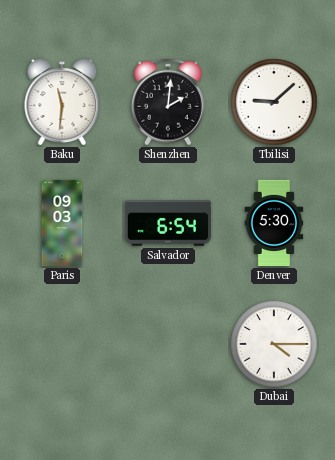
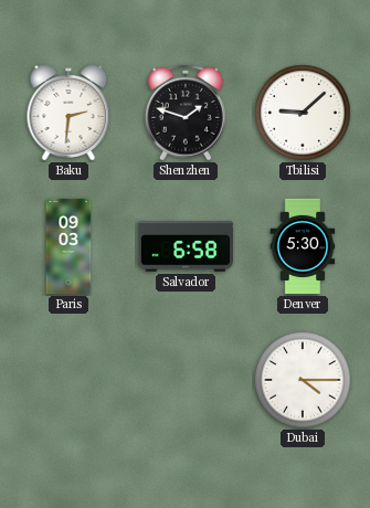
Baku: 11:31 -> 2:31 (68, 113)
Shenzhen: 2:01 -> 1:48 (186, 113)
Salvador: 6:54 -> 6:58 (184, 246)
